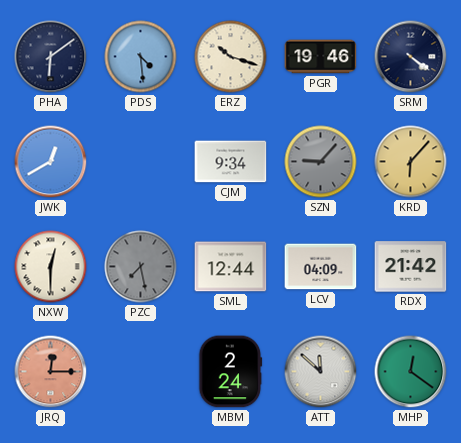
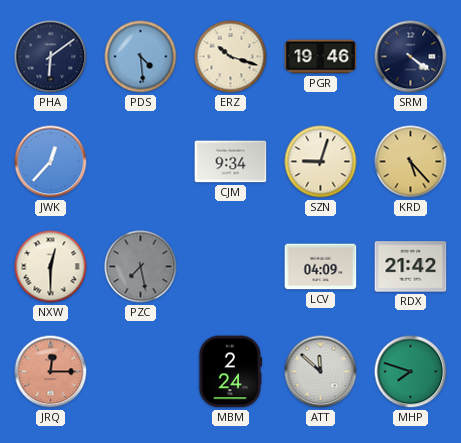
JWK: 12:40 -> 12:37 (51, 162)
SZN: 9:07 -> 9:03 (321, 162)
SZN dial: grey -> cream (321, 162)
KRD: 6:07 -> 5:23 (411, 162)
SML: 12:44 -> none (231, 267)
MHP: 12:21 -> 7:48 (411, 372)
